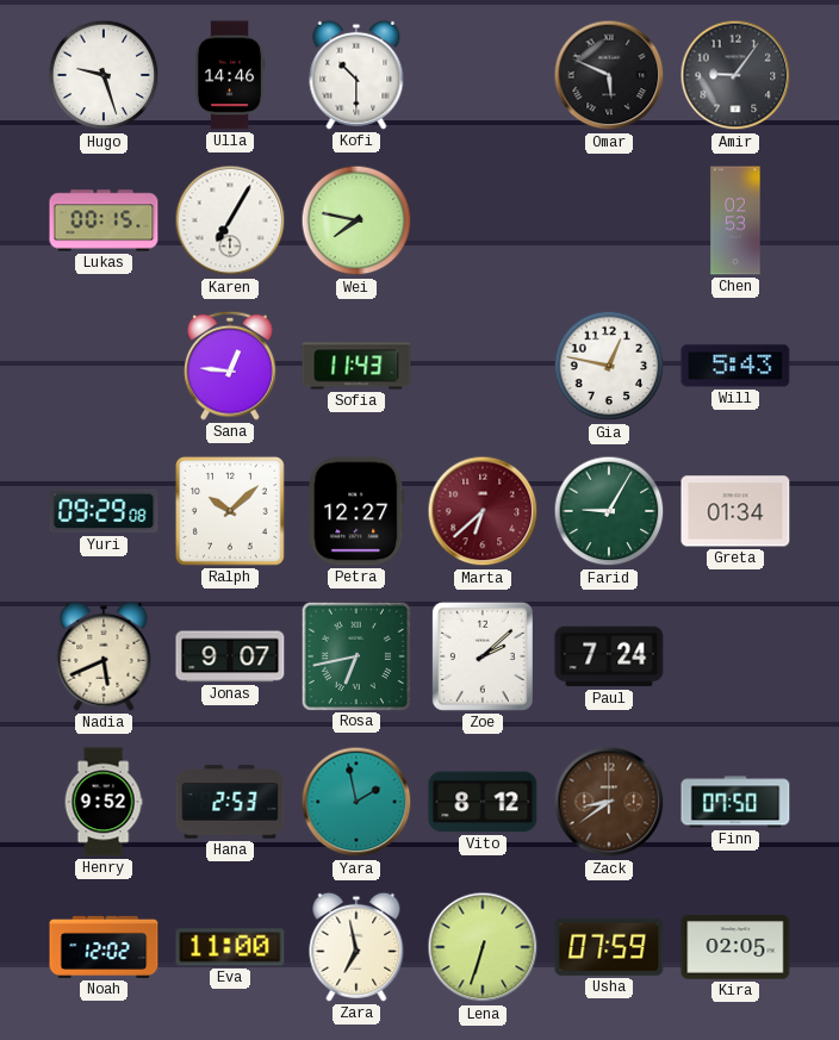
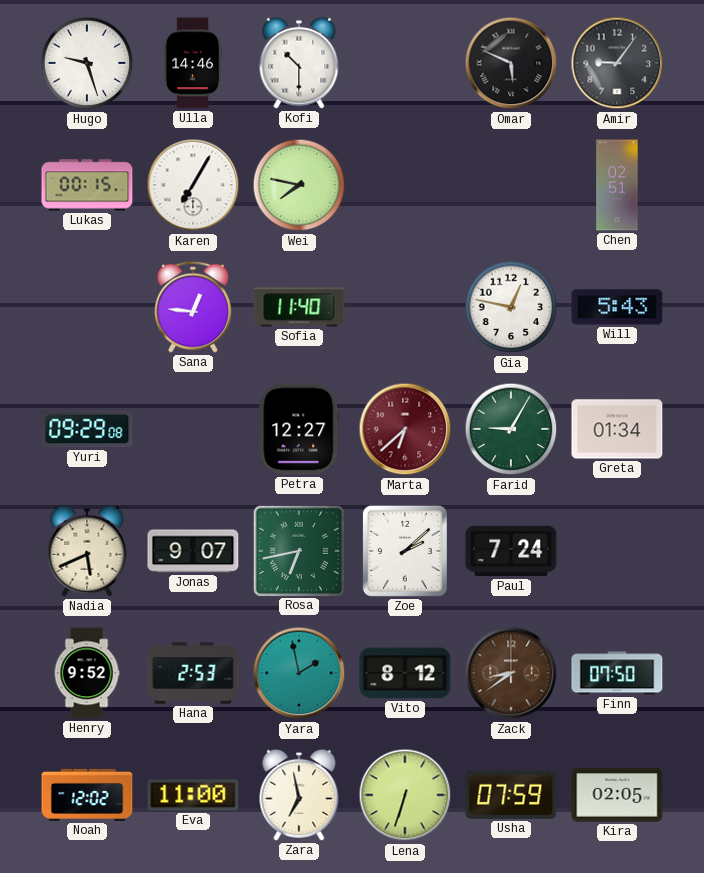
Chen: 02:53 -> 02:51 (617, 185)
Sofia: 11:43 -> 11:40 (299, 307)
Ralph: 10:08 -> none (230, 511)
